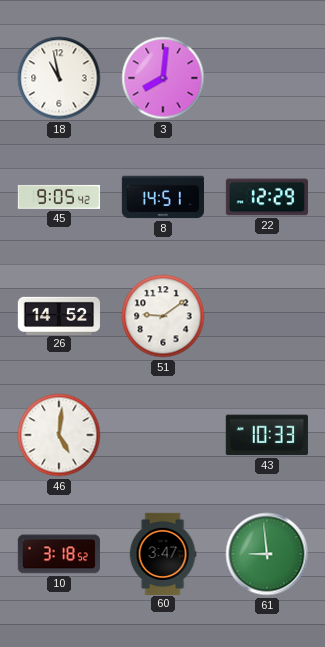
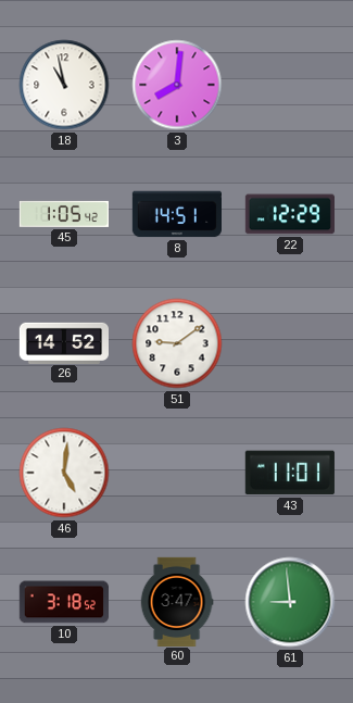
45: 9:05 -> 1:05 (63, 214)
43: 10:33 -> 11:01 (290, 473)
